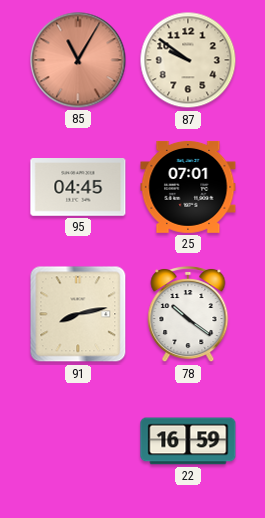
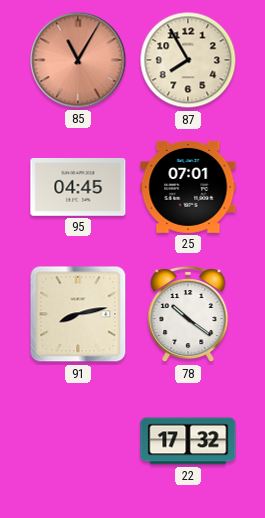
87: 9:51 -> 7:55 (188, 60)
22: 16:59 -> 17:32 (188, 441)
